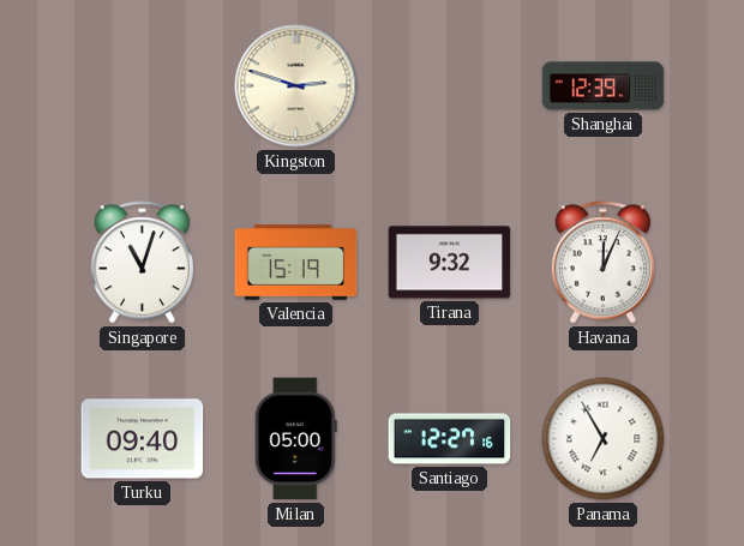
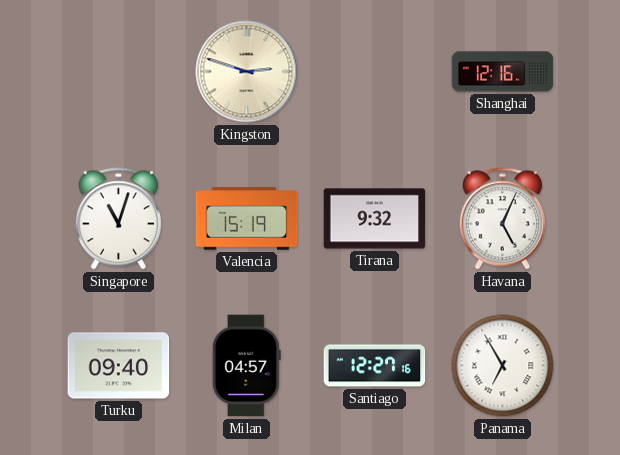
Shanghai: 12:39 -> 12:16 (503, 72)
Havana: 12:04 -> 5:04 (502, 219)
Milan: 05:00 -> 04:57 (246, 366)
